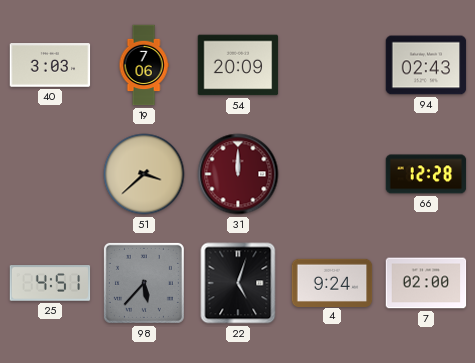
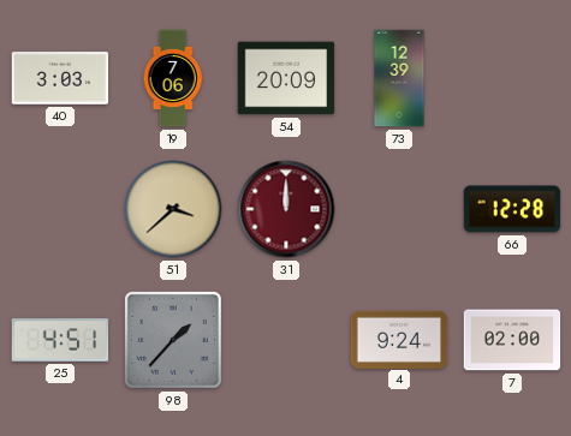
73: none -> 12:39 (399, 78)
94: 02:43 -> none (426, 65)
98: 5:37 -> 1:37 (173, 340)
22: 5:03 -> none (238, 283)
